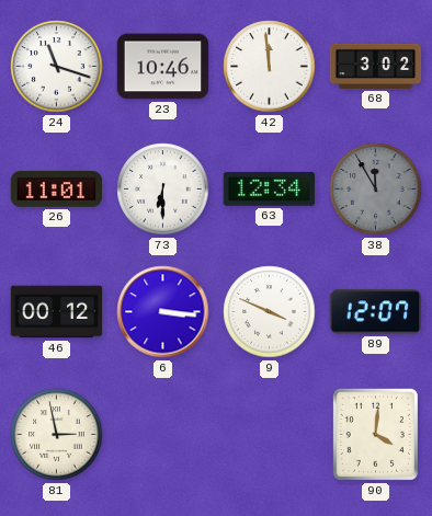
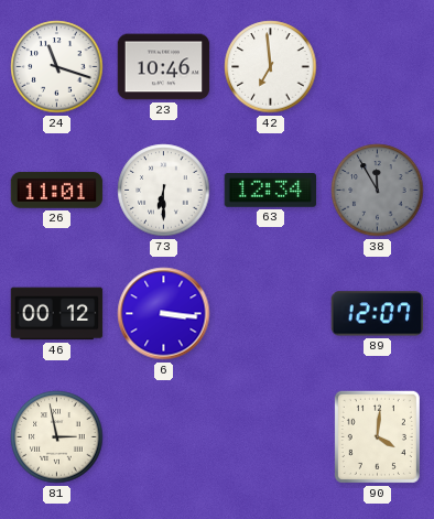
42: 11:59 -> 6:59 (271, 67)
68: 3:02 -> none (376, 66)
9: 3:49 -> none (270, 312)
